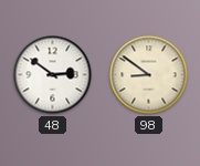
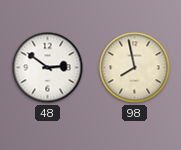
98: 8:51 -> 7:58 (135, 68)
